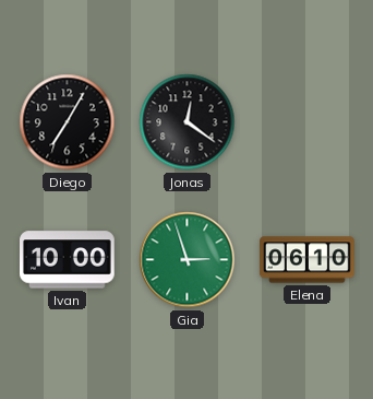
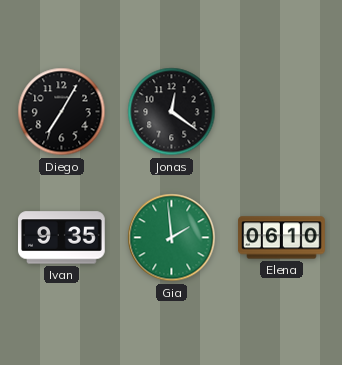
Ivan: 10:00 -> 9:35 (62, 238)
Gia: 2:57 -> 1:59 (172, 238)
